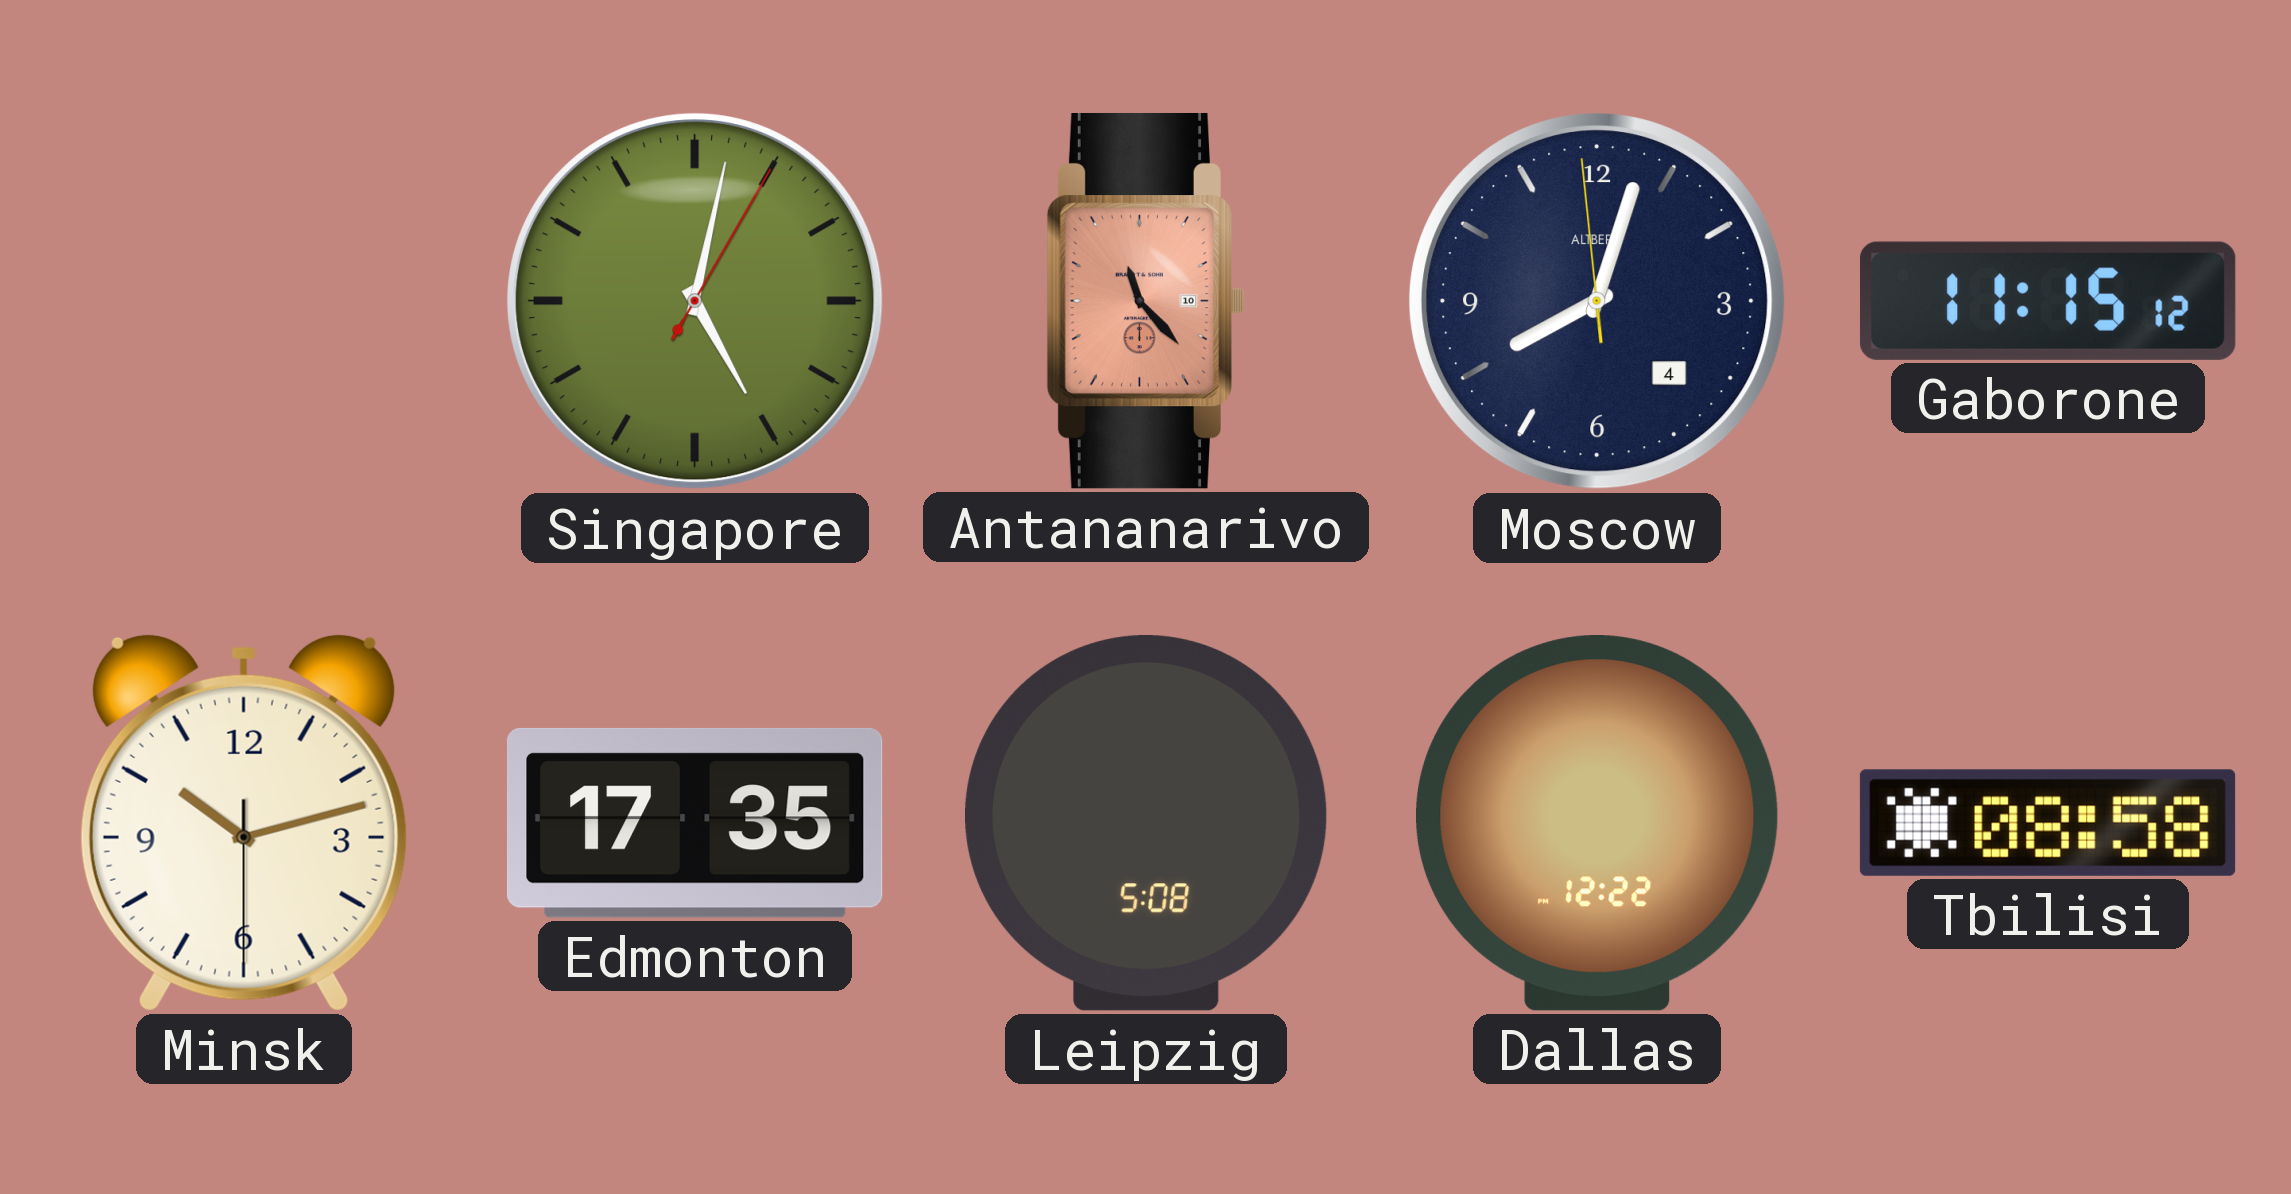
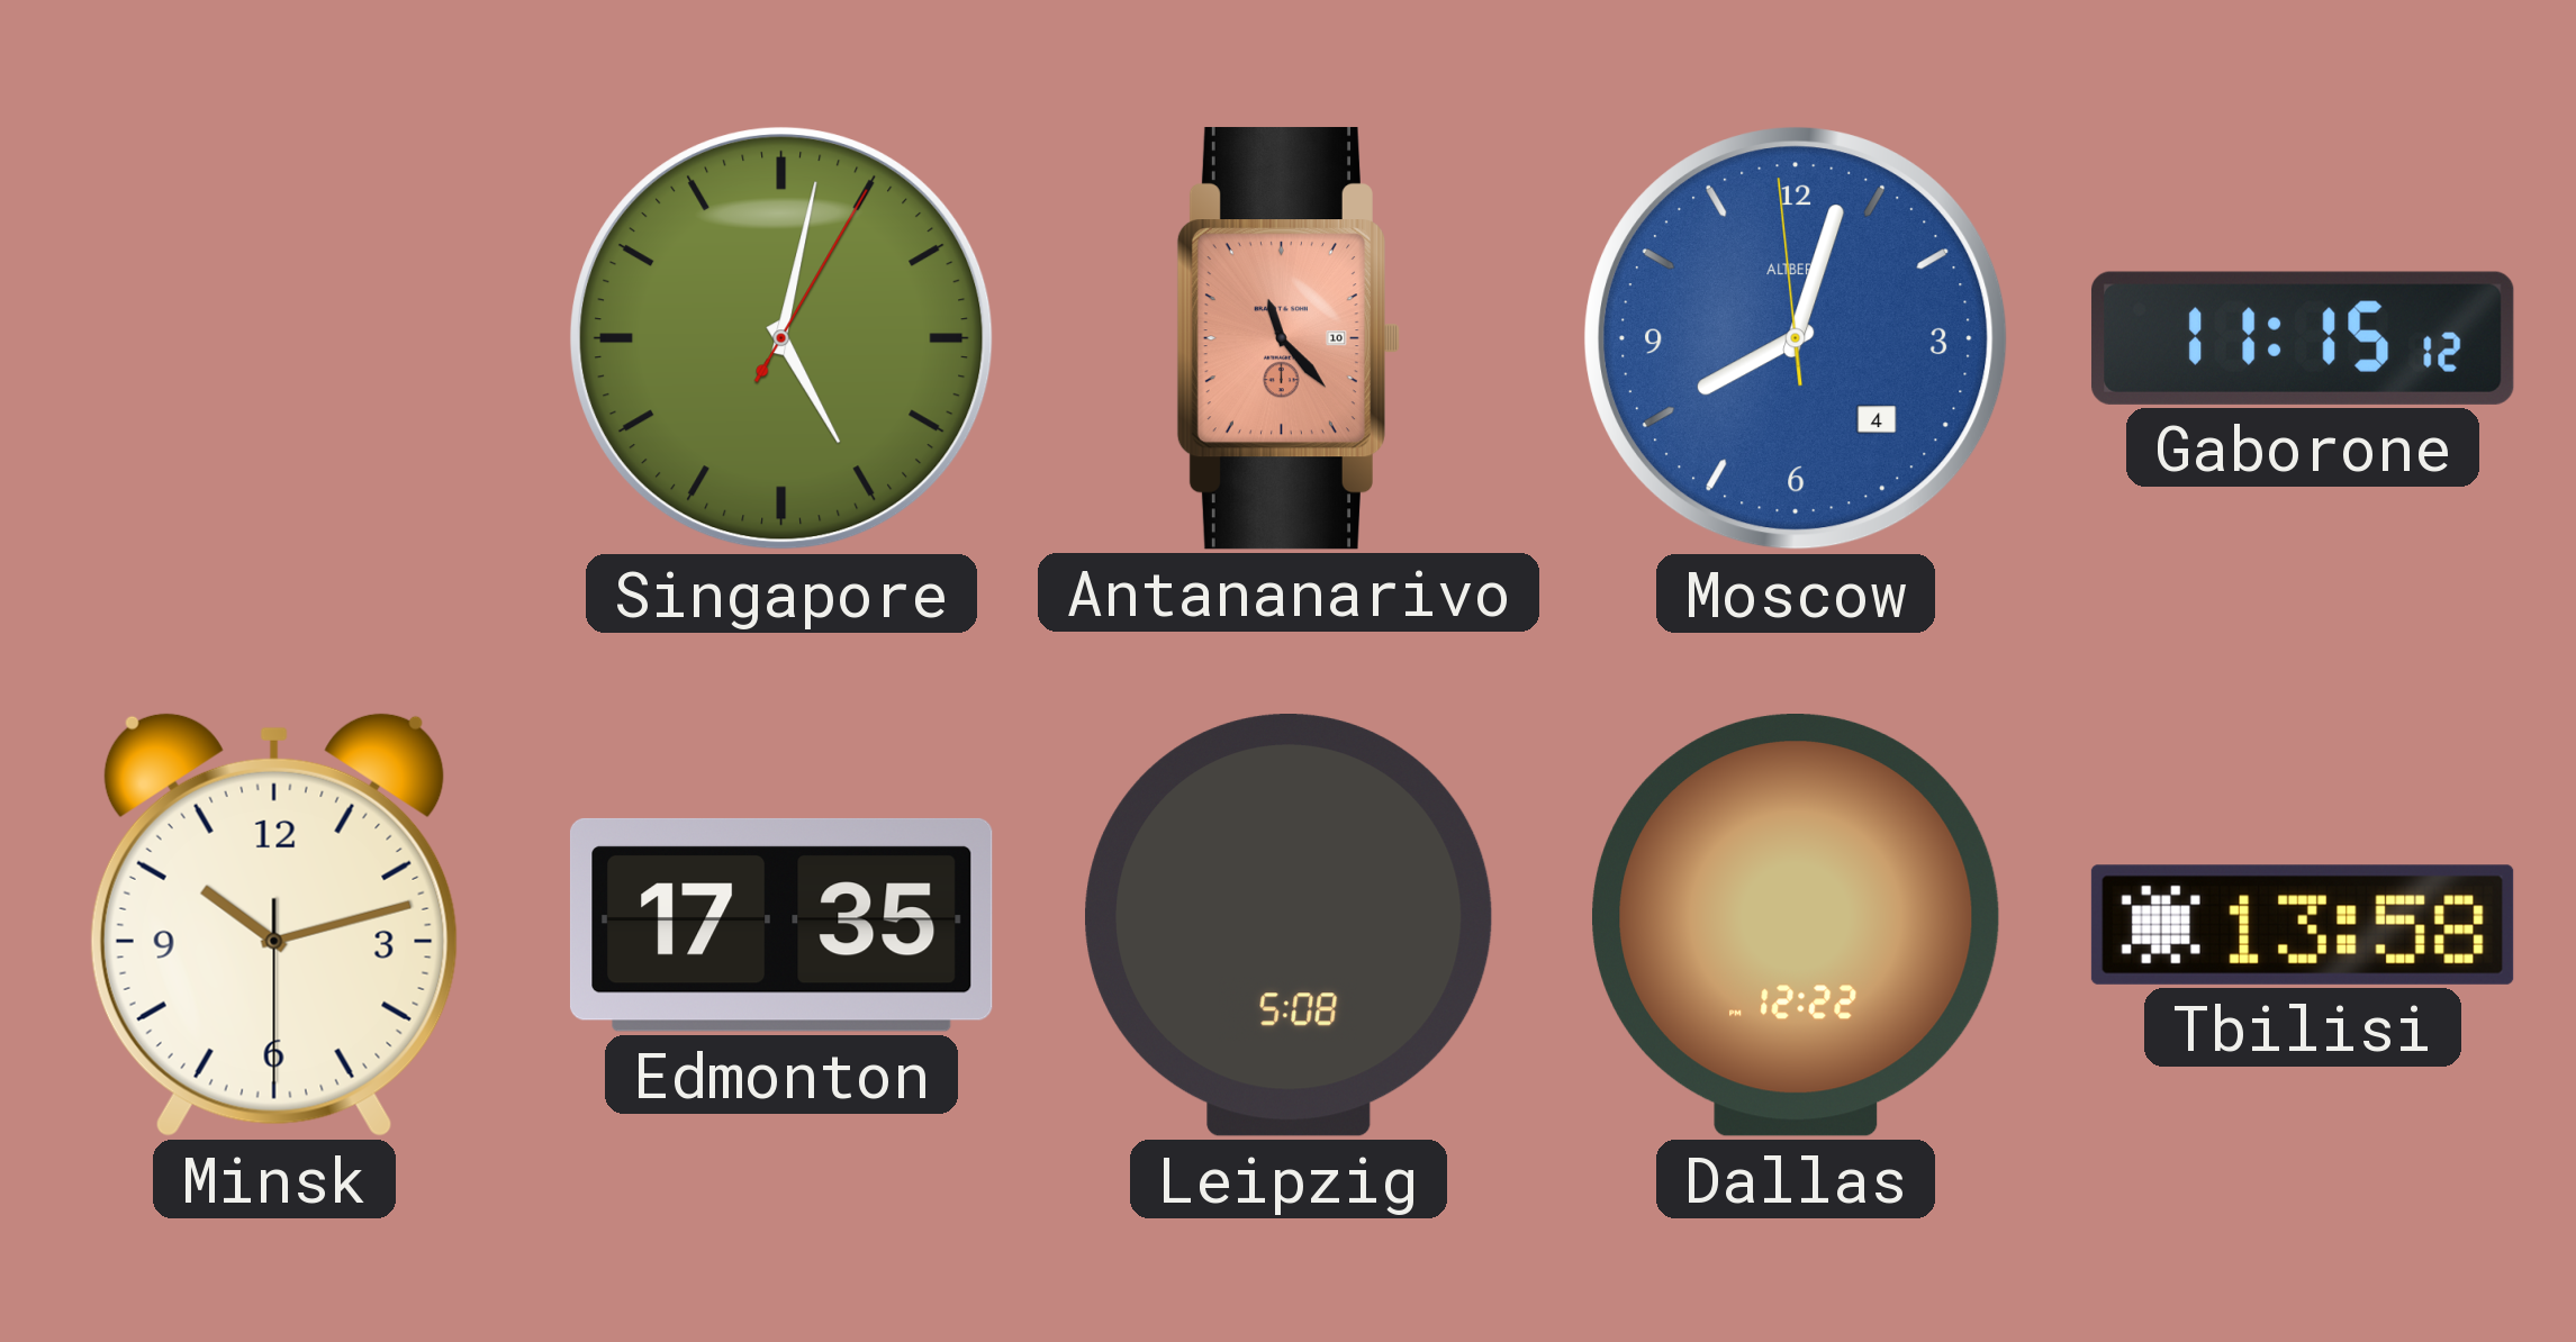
Moscow dial: navy -> blue (1796, 338)
Tbilisi: 08:58 -> 13:58 (2303, 925)
